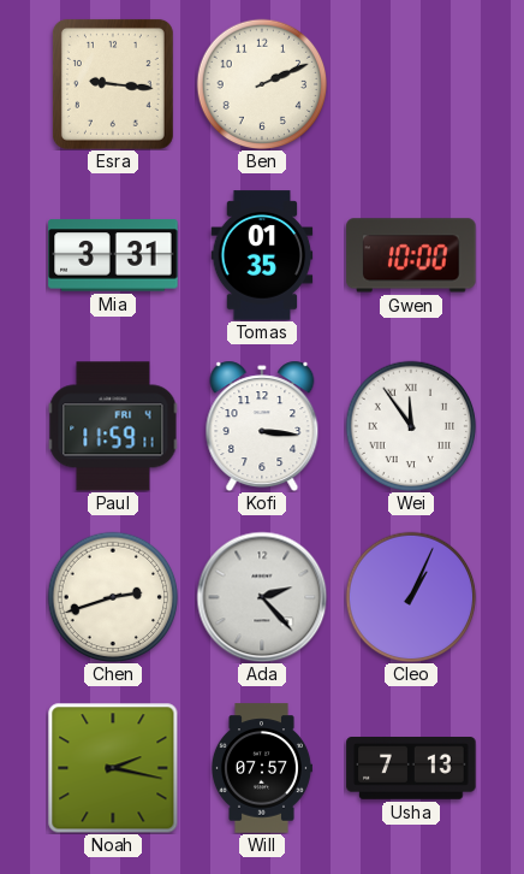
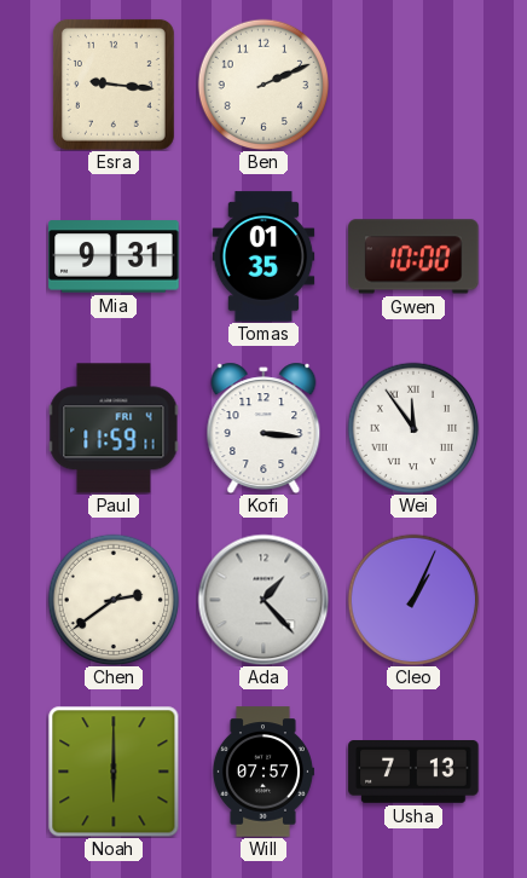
Mia: 3:31 -> 9:31 (114, 256)
Chen: 2:42 -> 2:39 (114, 600)
Ada: 2:23 -> 1:23 (263, 600)
Noah: 2:17 -> 6:00 (114, 772)
